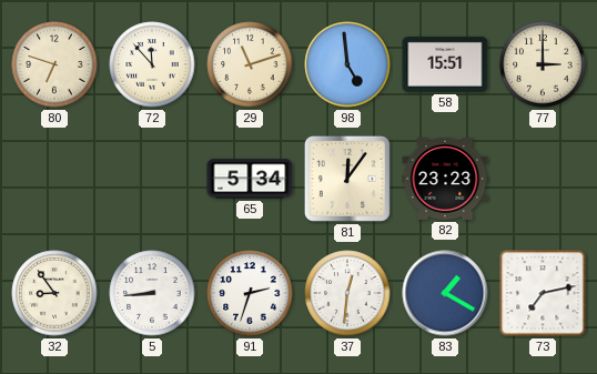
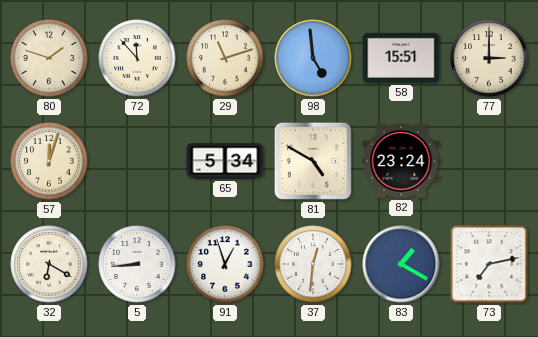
80: 6:48 -> 1:48 (49, 58)
57: none -> 12:03 (49, 161)
81: 12:06 -> 4:50 (313, 161)
82: 23:23 -> 23:24 (401, 161)
32: 8:54 -> 6:20 (49, 264)
91: 2:33 -> 12:57 (225, 264)
